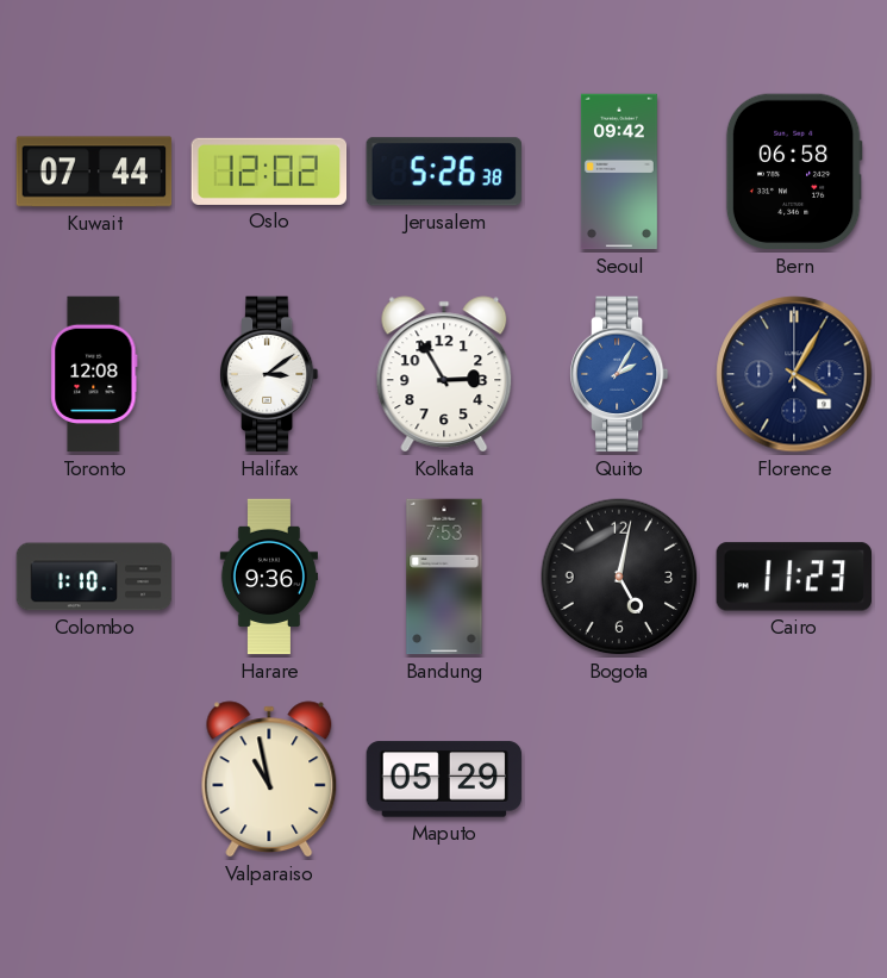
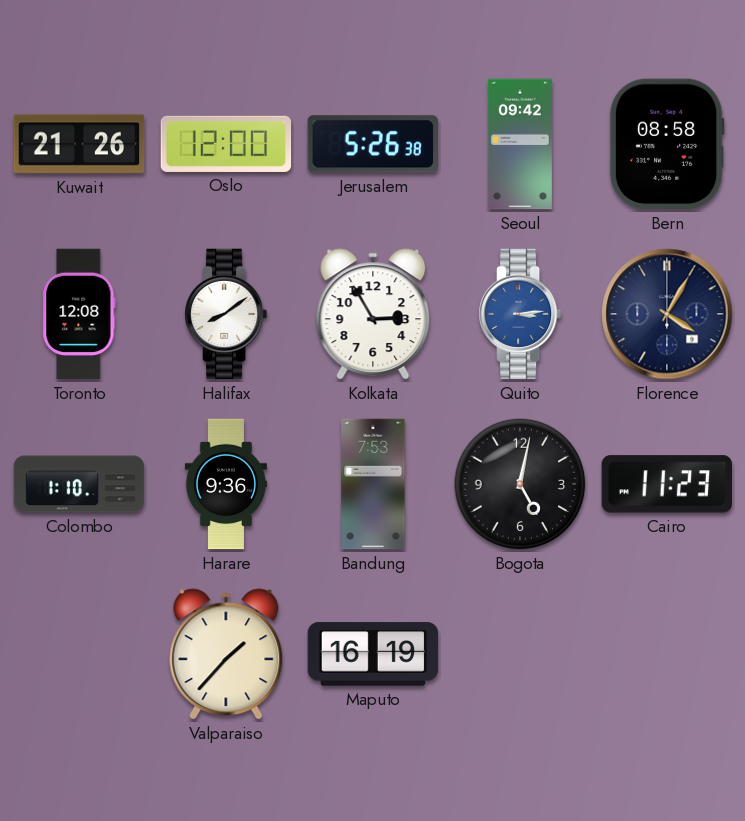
Kuwait: 07:44 -> 21:26 (79, 144)
Oslo: 12:02 -> 12:00 (226, 144)
Bern: 06:58 -> 08:58 (667, 144)
Halifax: 3:09 -> 8:09 (226, 314)
Quito: 2:05 -> 3:14 (520, 314)
Valparaiso: 10:58 -> 1:37 (226, 654)
Maputo: 05:29 -> 16:19 (373, 654)
